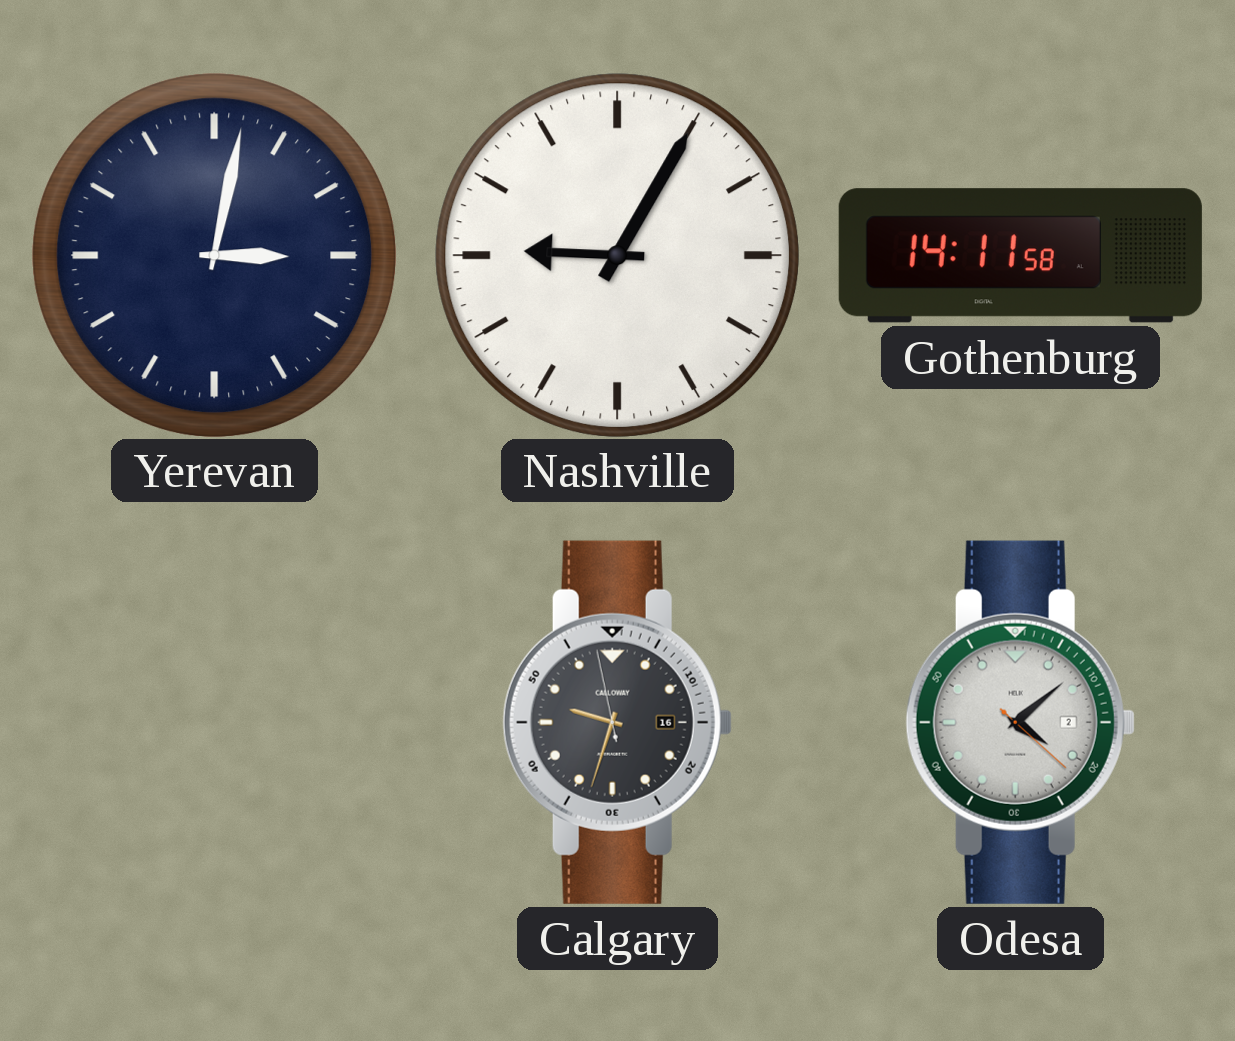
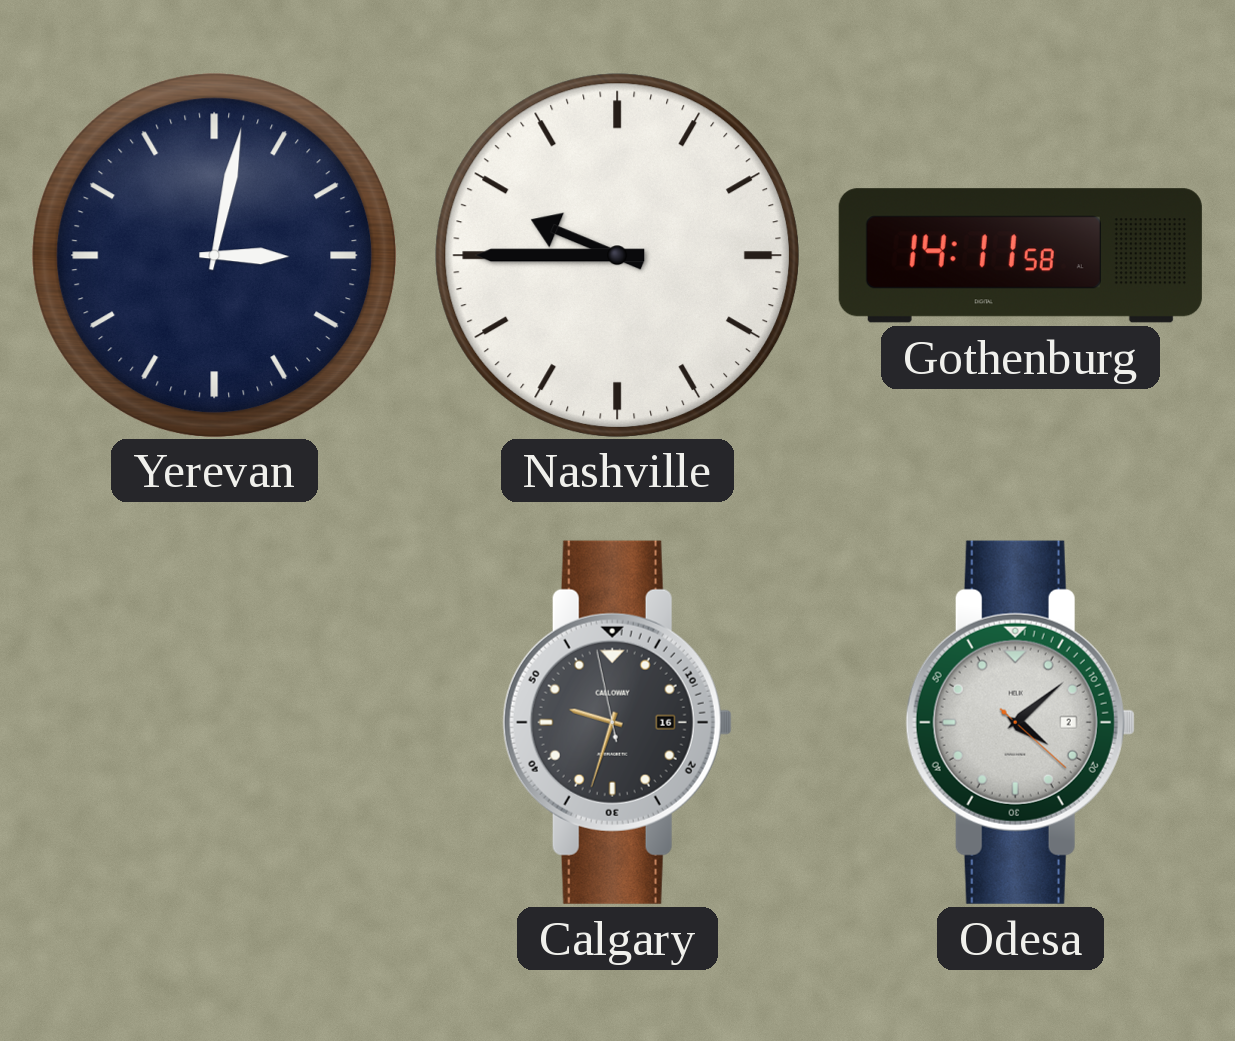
Nashville: 9:05 -> 9:45 (617, 255)
